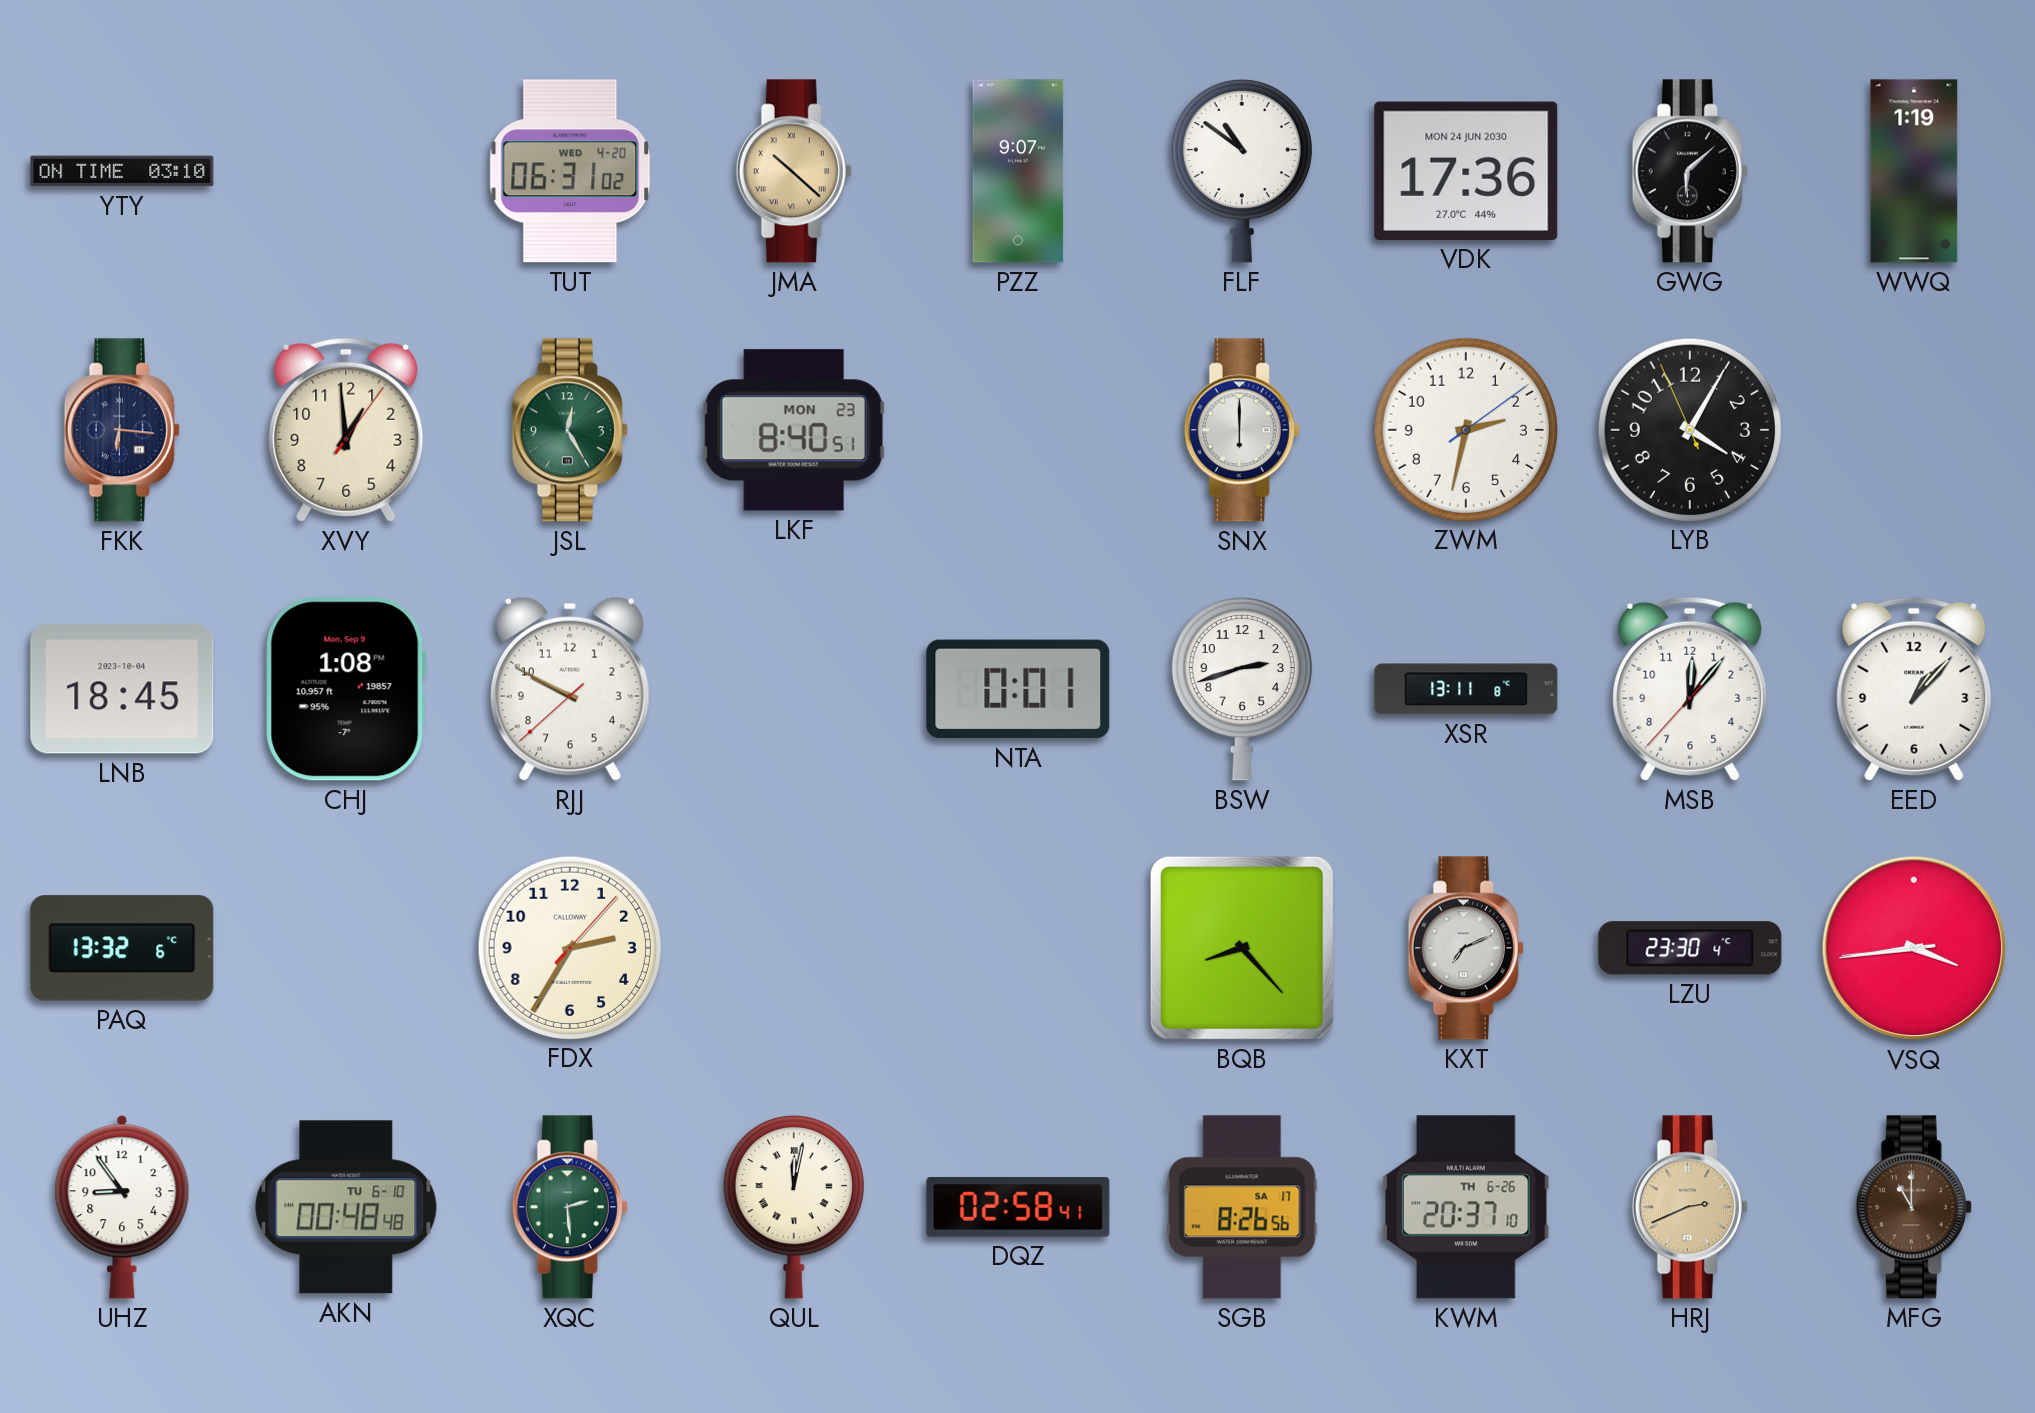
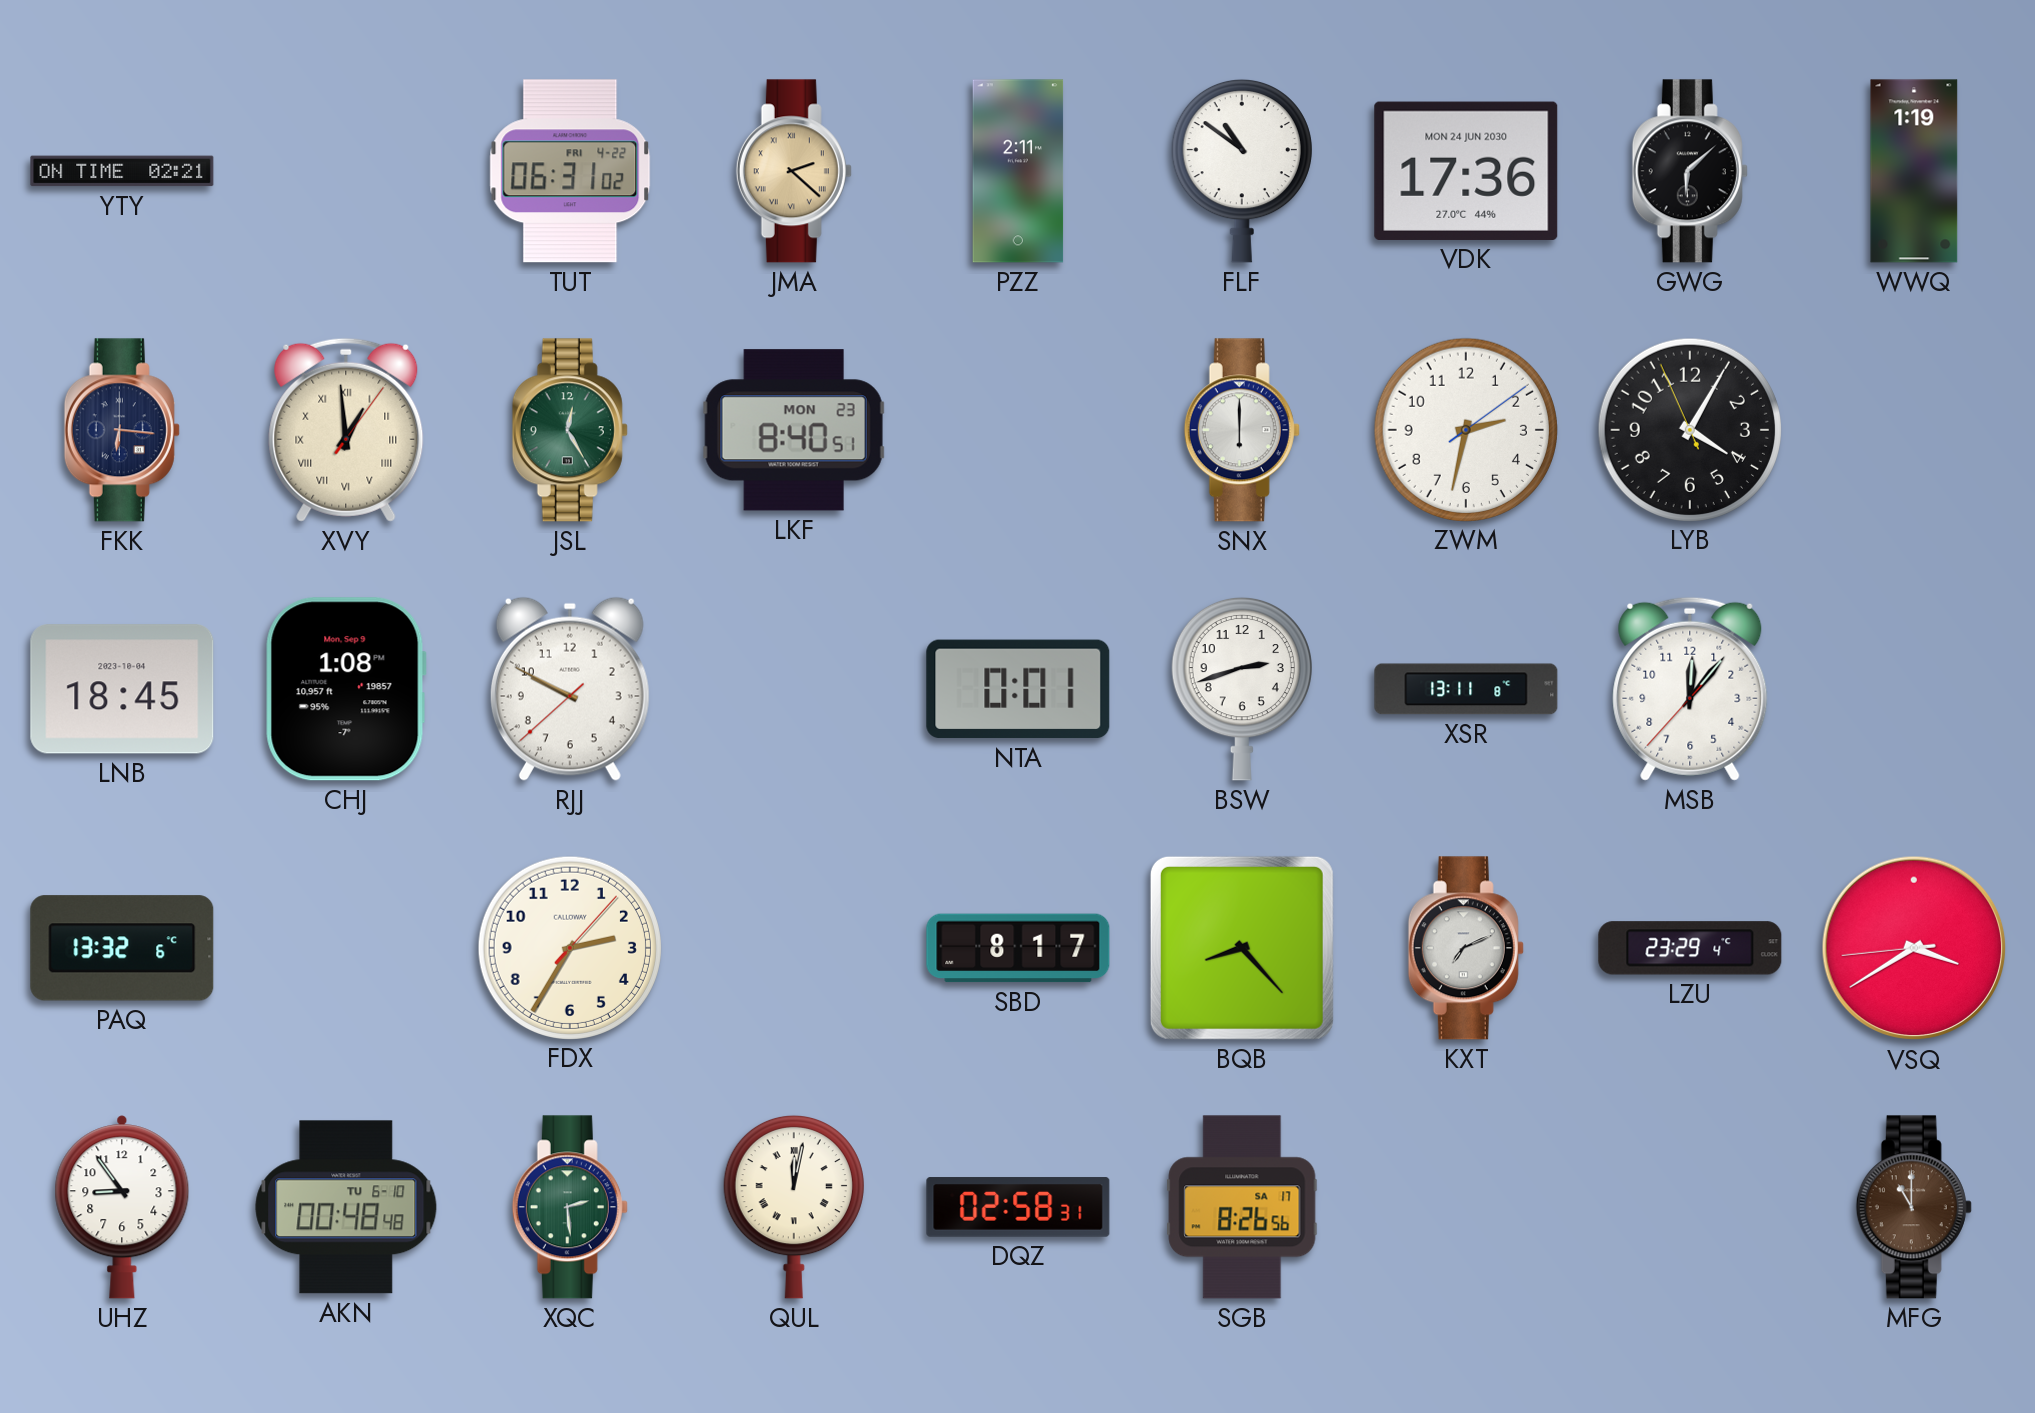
YTY: 03:10 -> 02:21 (122, 171)
TUT date: WED 4-20 -> FRI 4-22 (570, 171)
JMA: 10:22 -> 2:22 (794, 171)
PZZ: 9:07 -> 2:11 (1018, 171)
XVY numerals: Arabic -> Roman (346, 430)
EED: 1:07 -> none (1914, 689)
SBD: none -> 8:17 (1018, 948)
LZU: 23:30 -> 23:29 (1690, 948)
VSQ: 3:43 -> 3:39 (1914, 948)
DQZ: 02:58:41 -> 02:58:31 (1018, 1207)
KWM: 20:37 -> none (1466, 1207)
HRJ: 2:41 -> none (1690, 1207)
